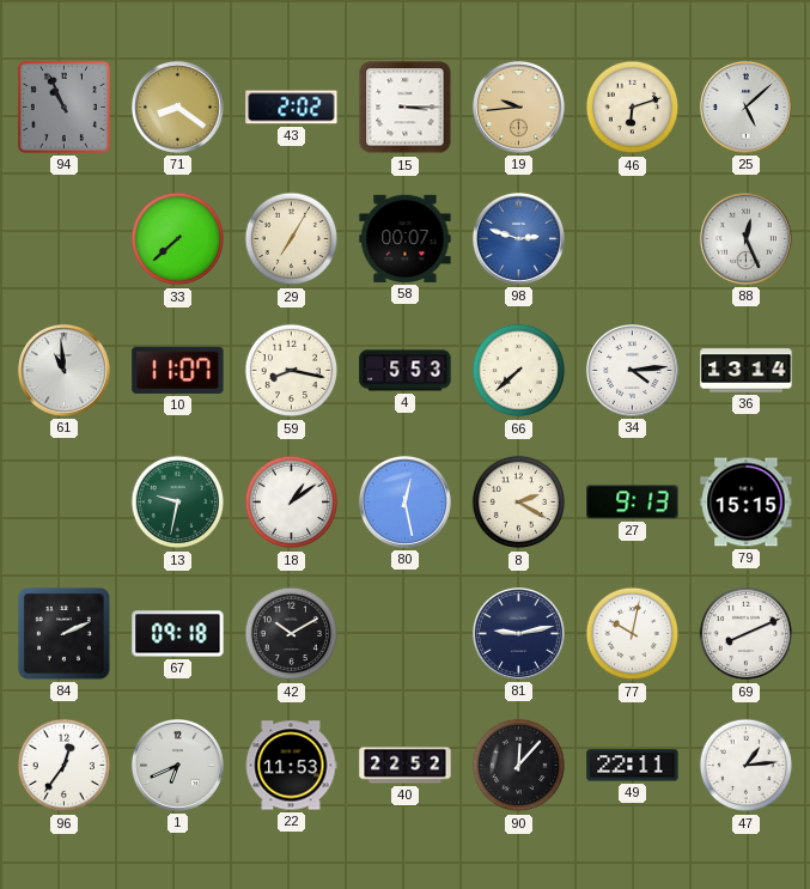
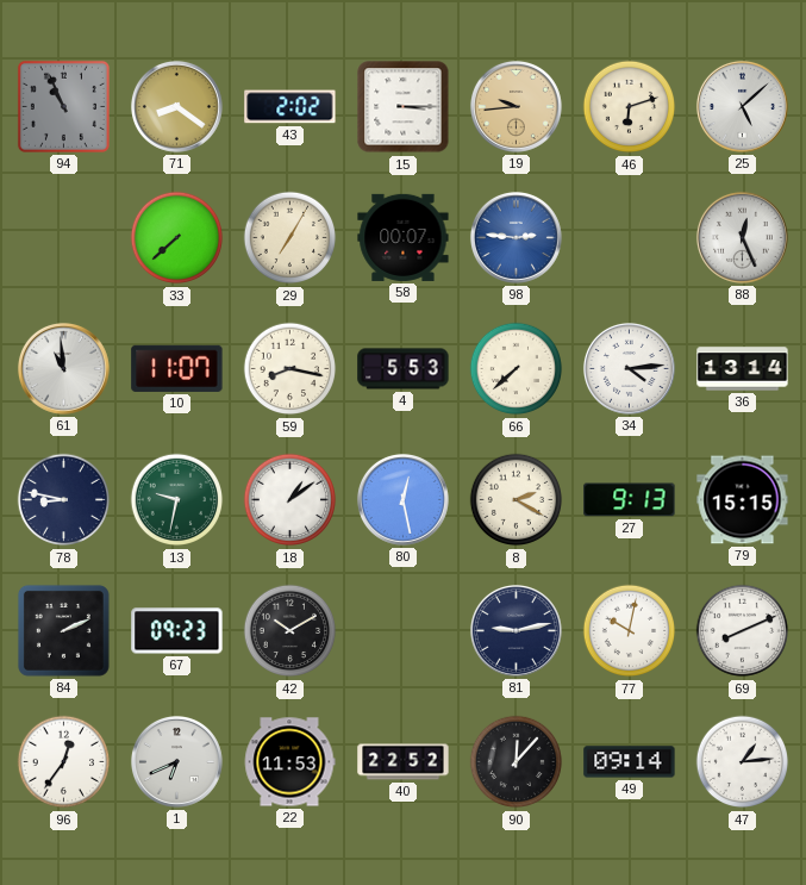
98: 2:48 -> 2:46 (516, 237)
78: none -> 8:47 (64, 500)
67: 09:18 -> 09:23 (177, 631)
49: 22:11 -> 09:14 (630, 762)
